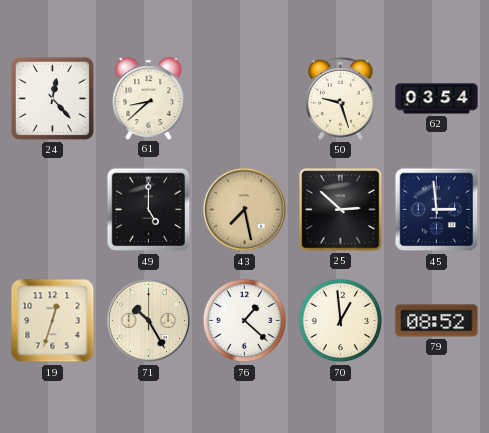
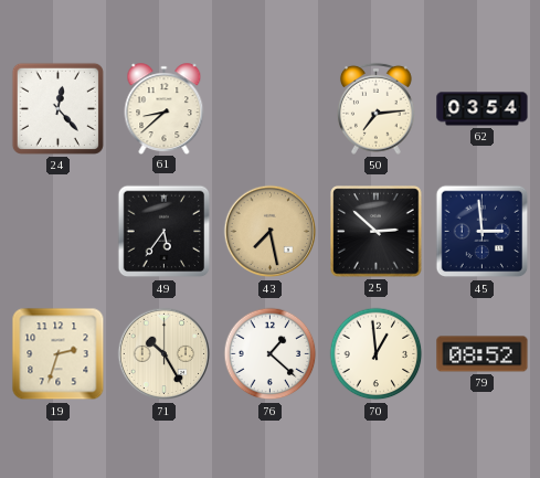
50: 9:27 -> 7:14 (375, 108)
49: 5:00 -> 5:36 (165, 232)
19: 12:33 -> 2:33 (59, 354)
